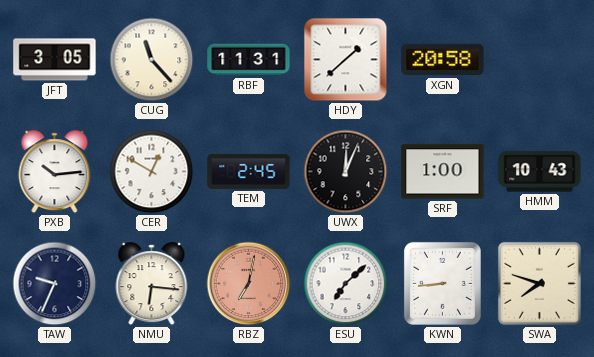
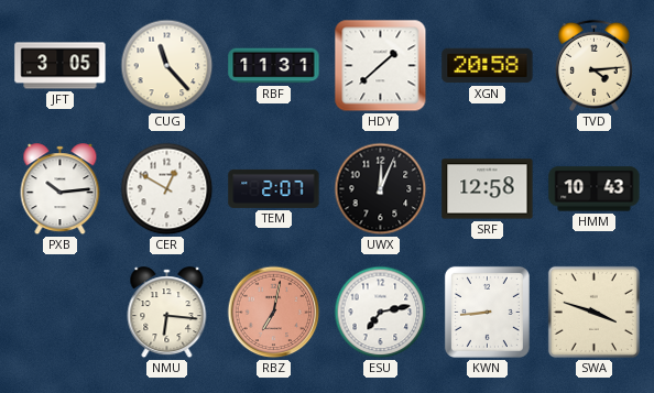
TVD: none -> 4:14 (593, 65)
TEM: 2:45 -> 2:07 (274, 188)
SRF: 1:00 -> 12:58 (488, 189)
TAW: 9:34 -> none (55, 284)
ESU: 7:08 -> 7:13 (381, 313)
SWA: 7:48 -> 3:48 (593, 312)
